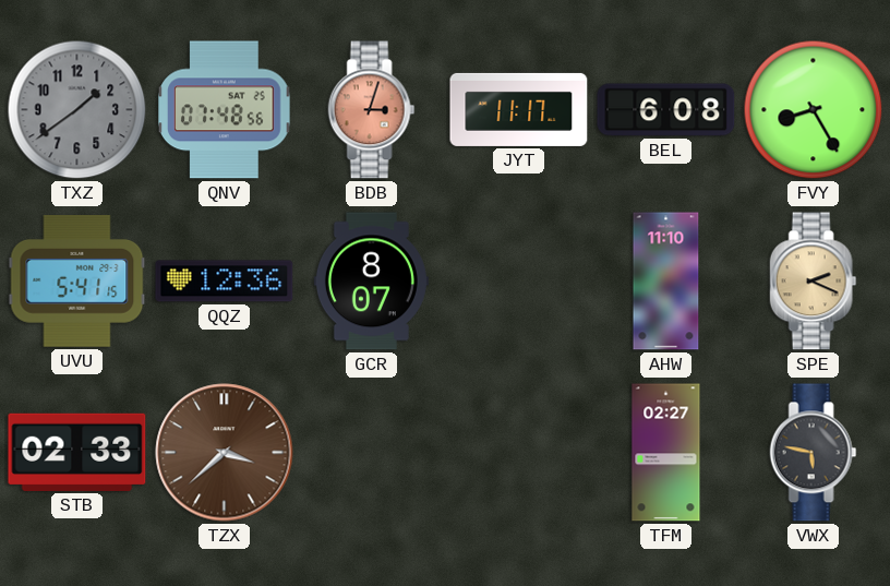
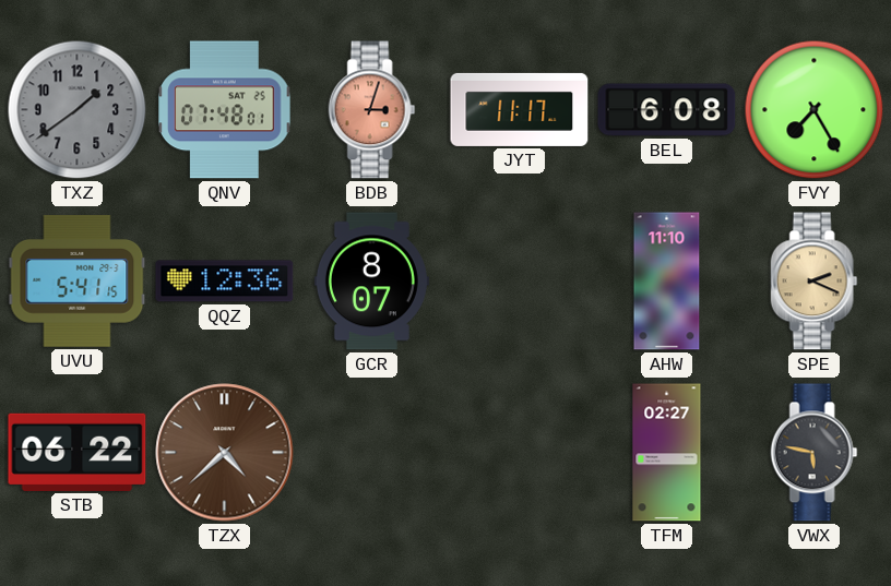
QNV: 07:48:56 -> 07:48:01 (225, 110)
FVY: 8:25 -> 7:25 (815, 110)
STB: 02:33 -> 06:22 (78, 452)
TZX: 3:38 -> 4:38 (225, 453)
